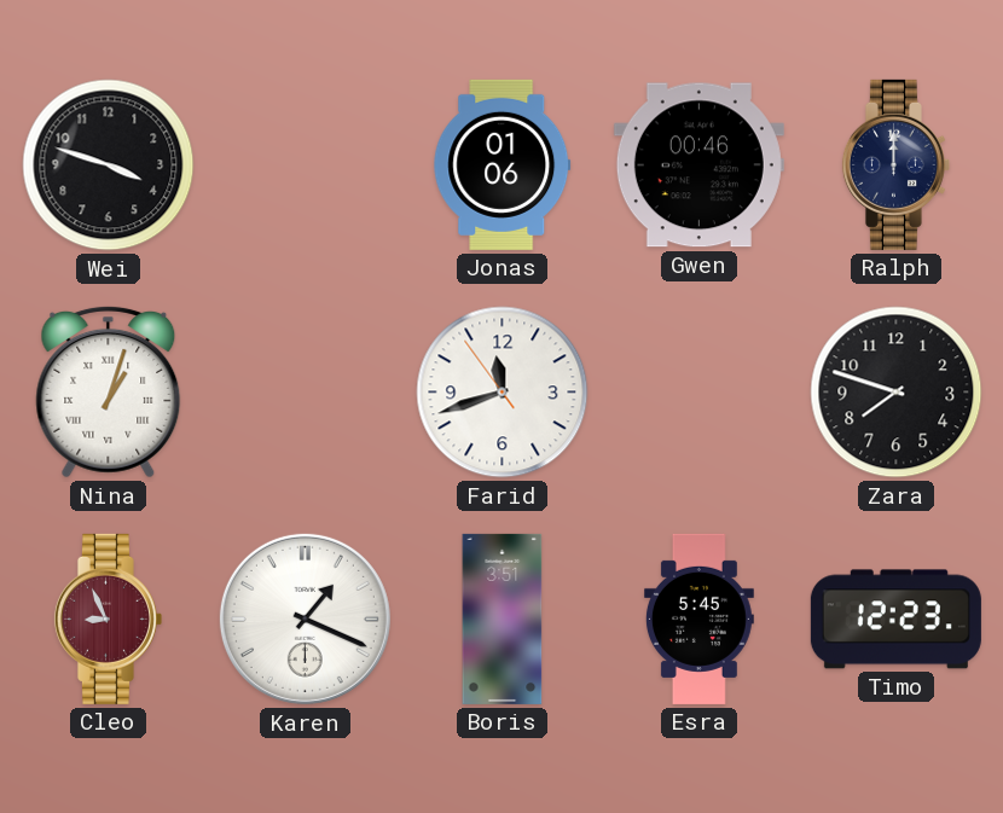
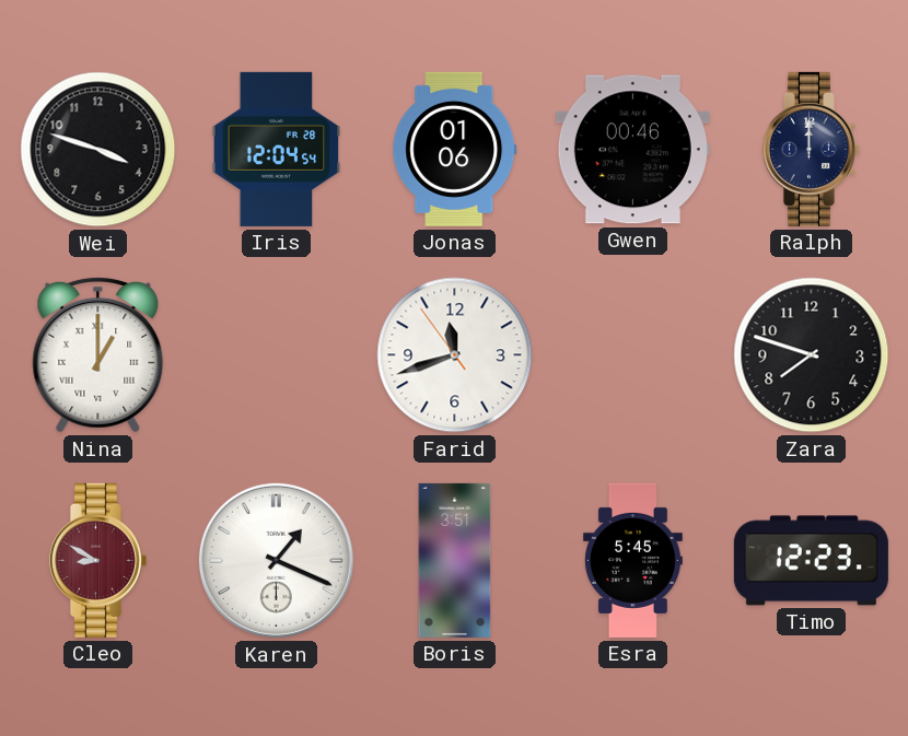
Iris: none -> 12:04 (277, 149)
Nina: 1:03 -> 1:00 (98, 354)
Cleo: 8:56 -> 8:50 (97, 560)
